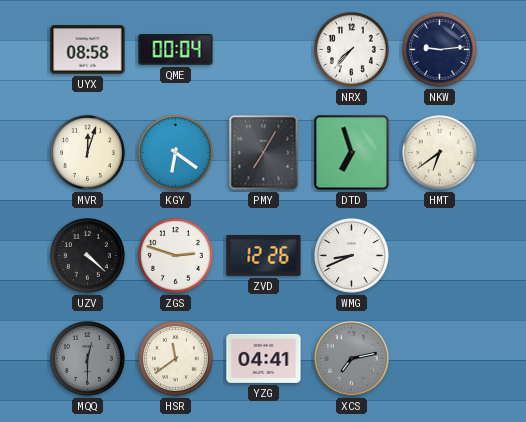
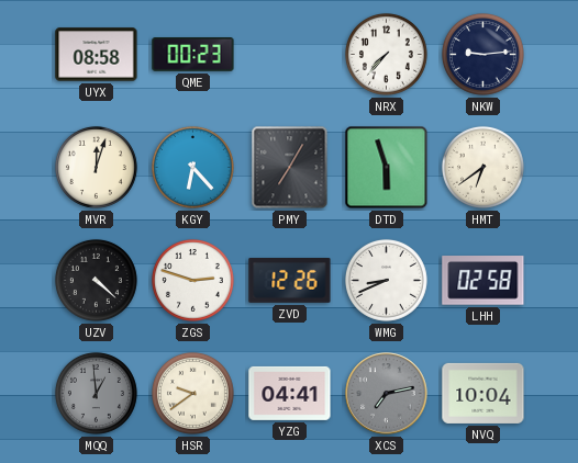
QME: 00:04 -> 00:23 (193, 55)
KGY: 6:21 -> 6:23 (192, 167)
DTD: 6:57 -> 5:57 (387, 168)
LHH: none -> 02:58 (483, 281)
MQQ: 12:30 -> 12:59 (96, 393)
HSR: 11:39 -> 9:39 (192, 393)
NVQ: none -> 10:04 (483, 393)
